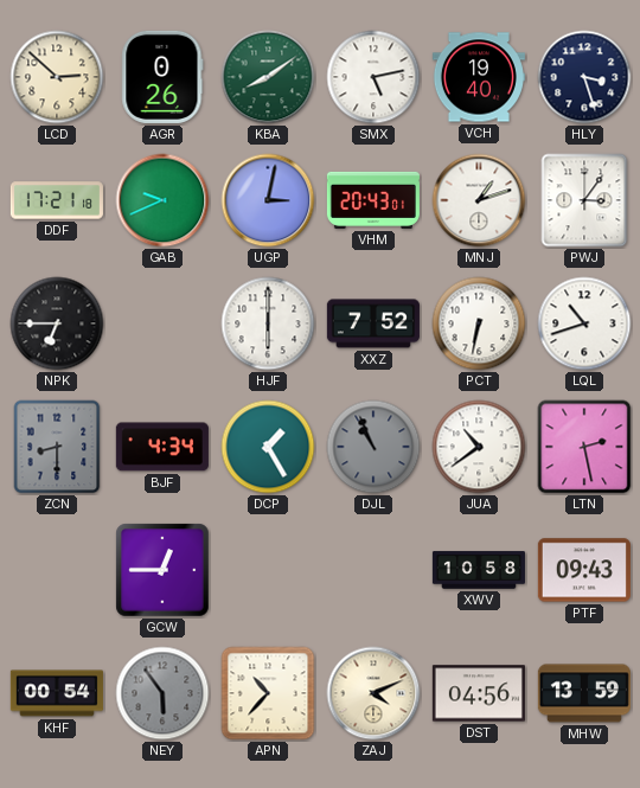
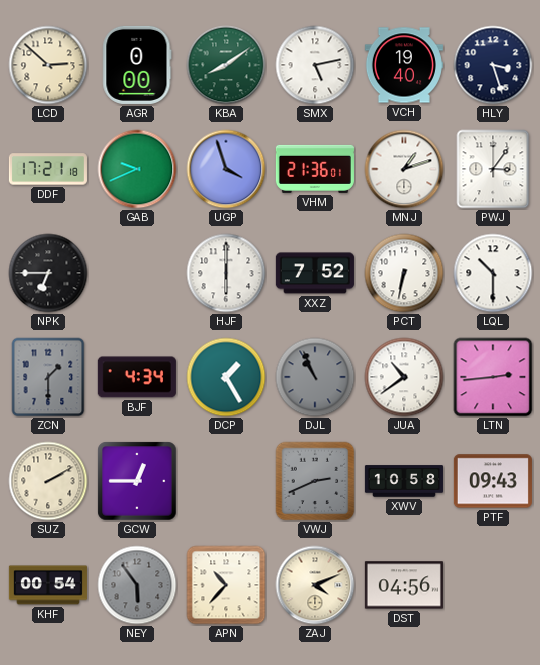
AGR: 0:26 -> 0:00 (137, 65)
UGP: 3:02 -> 3:57 (226, 169)
VHM: 20:43 -> 21:36 (315, 169)
LQL: 10:42 -> 10:30 (493, 273)
ZCN: 8:30 -> 1:30 (48, 377)
LTN: 2:28 -> 2:44 (493, 377)
SUZ: none -> 2:10 (48, 481)
VWJ: none -> 2:41 (315, 481)
MHW: 13:59 -> none (584, 693)
